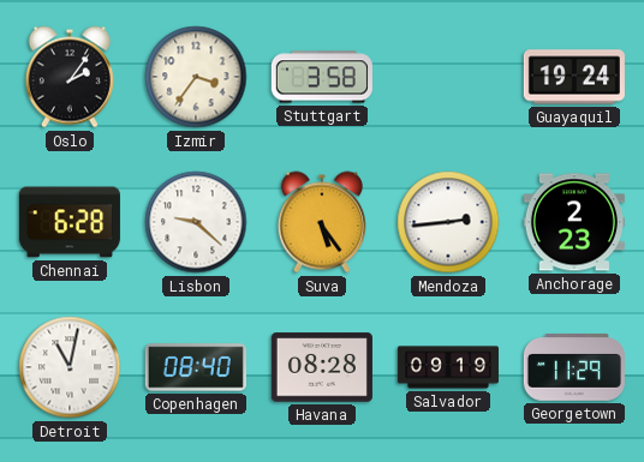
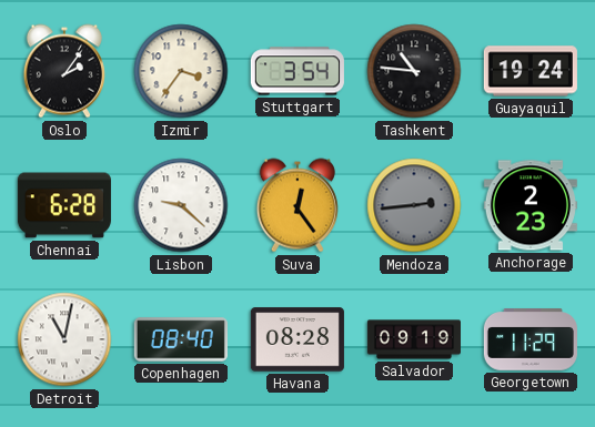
Stuttgart: 3:58 -> 3:54 (297, 71)
Tashkent: none -> 10:46 (414, 71)
Suva: 5:24 -> 12:24 (297, 205)
Mendoza dial: white -> grey (414, 205)
